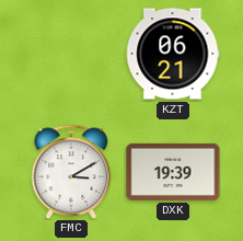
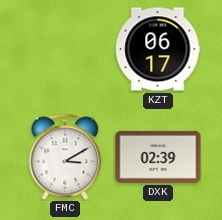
KZT: 06:21 -> 06:17 (158, 49)
DXK: 19:39 -> 02:39 (158, 157)
